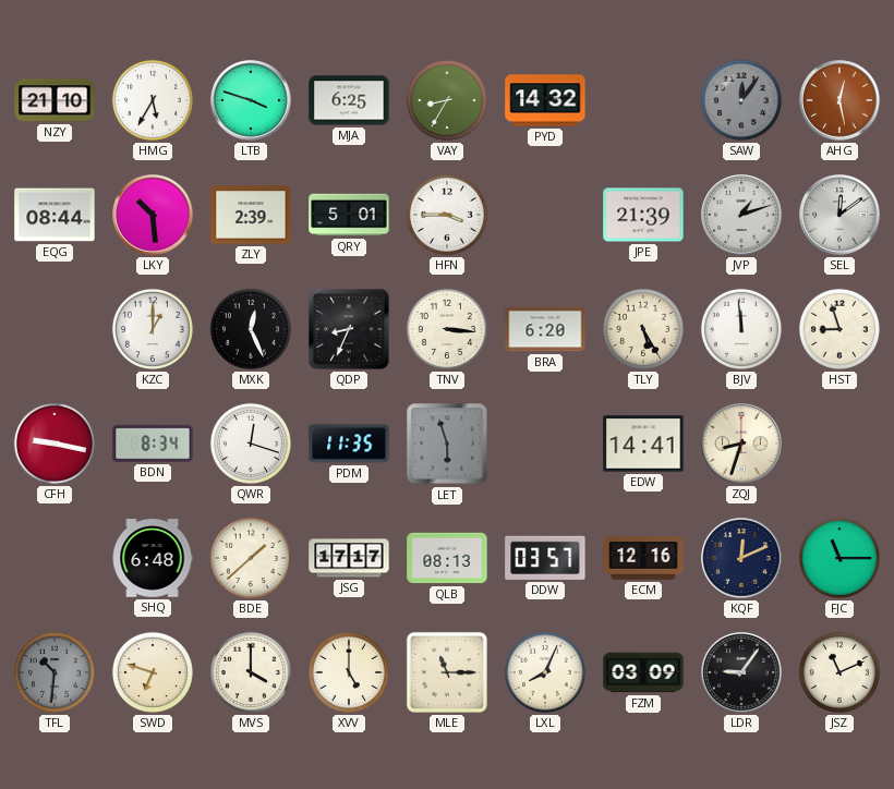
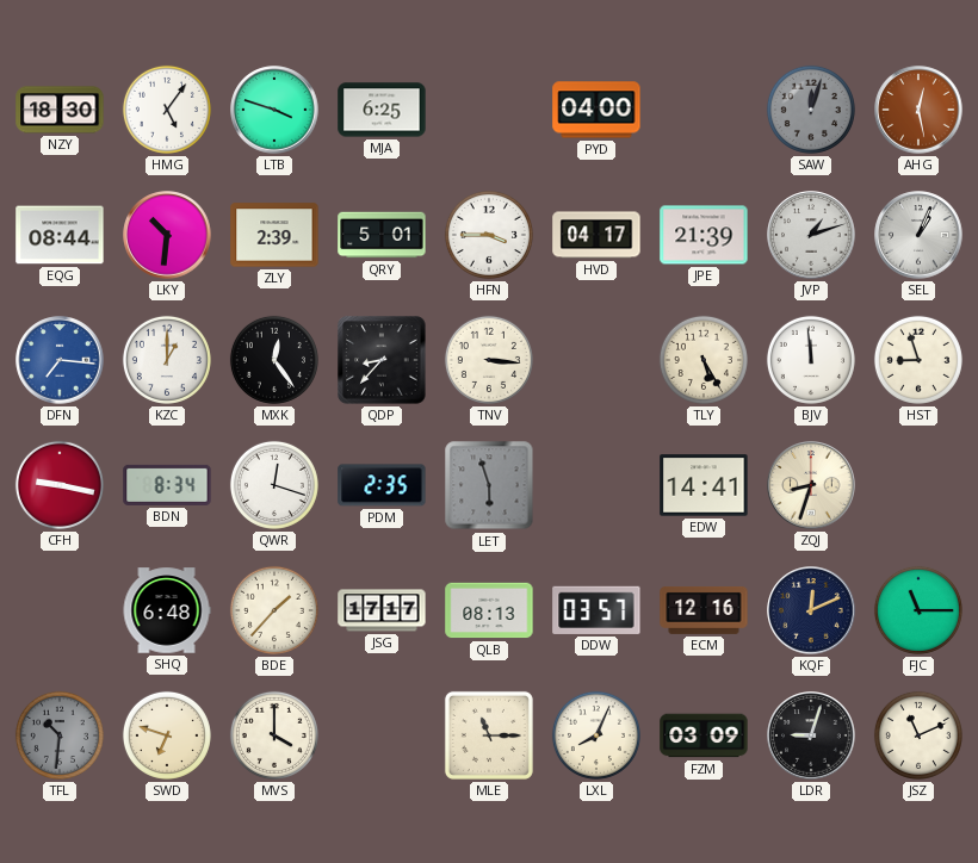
NZY: 21:10 -> 18:30 (60, 110)
HMG: 5:35 -> 5:06 (167, 110)
VAY: 8:35 -> none (447, 100)
PYD: 14:32 -> 04:00 (596, 110)
SAW: 12:06 -> 12:03 (811, 110)
LKY: 10:29 -> 10:31 (167, 235)
HVD: none -> 04:17 (596, 235)
SEL: 12:09 -> 1:04 (918, 235)
DFN: none -> 7:16 (60, 360)
MXK: 12:26 -> 12:24 (274, 360)
QDP: 8:34 -> 8:37 (382, 360)
BRA: 6:20 -> none (545, 329)
PDM: 11:35 -> 2:35 (382, 485)
BDE: 1:38 -> 1:37 (274, 610)
XVV: 5:00 -> none (349, 672)
LDR: 9:06 -> 9:03 (811, 735)
